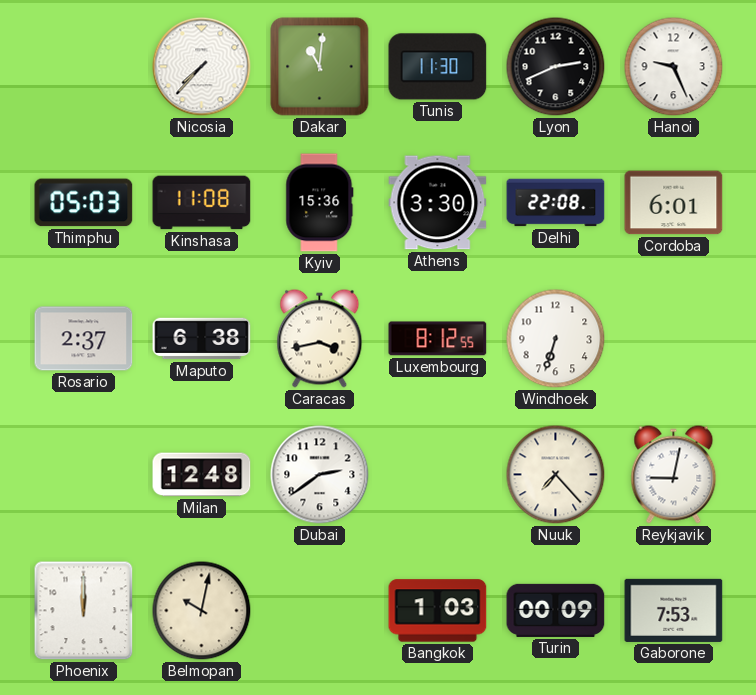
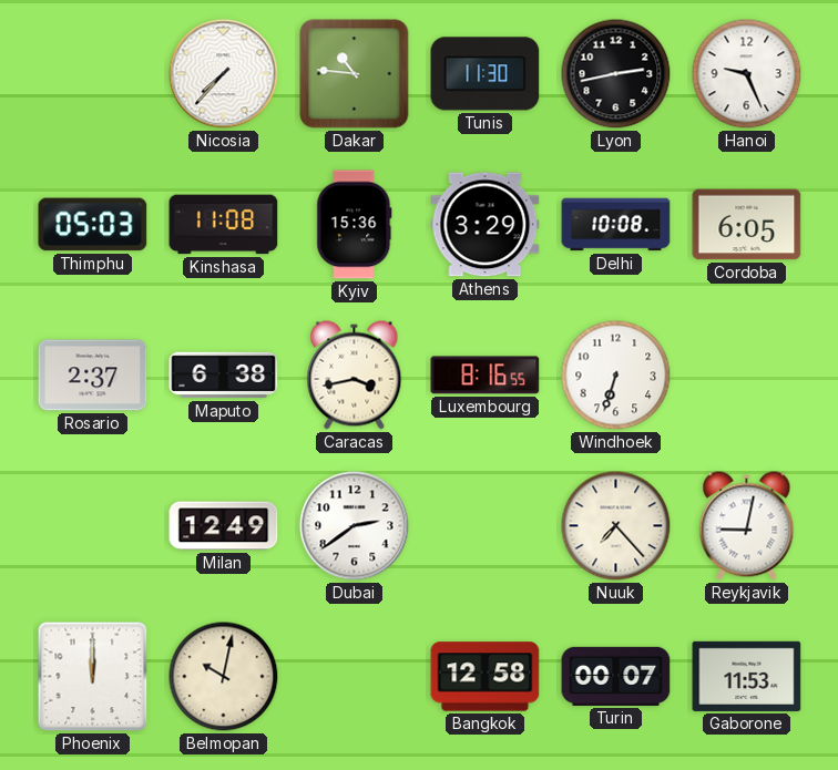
Dakar: 11:01 -> 10:46 (355, 74)
Lyon: 2:41 -> 2:43 (616, 74)
Athens: 3:30 -> 3:29 (486, 225)
Delhi: 22:08 -> 10:08 (616, 225)
Cordoba: 6:01 -> 6:05 (747, 225)
Luxembourg: 8:12 -> 8:16 (486, 376)
Milan: 12:48 -> 12:49 (224, 526)
Bangkok: 1:03 -> 12:58 (486, 677)
Turin: 00:09 -> 00:07 (616, 676)
Gaborone: 7:53 -> 11:53 (747, 676)
